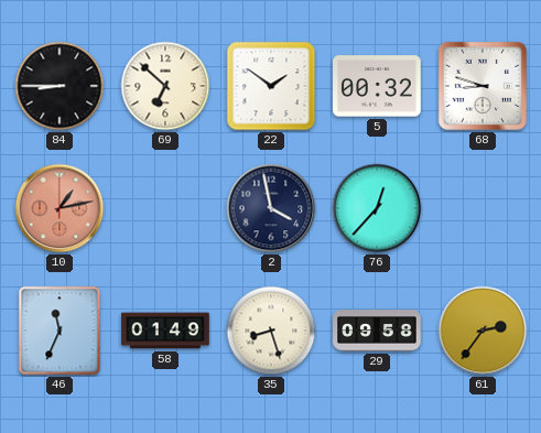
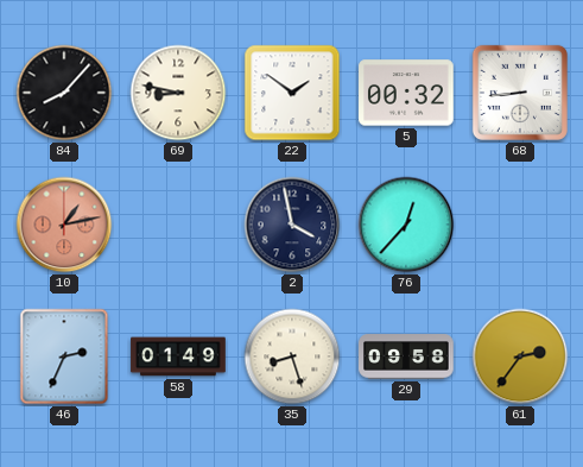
84: 8:45 -> 8:07 (64, 93)
69: 6:52 -> 8:47 (178, 93)
68: 8:48 -> 8:44 (520, 93)
46: 11:34 -> 2:34 (64, 356)
